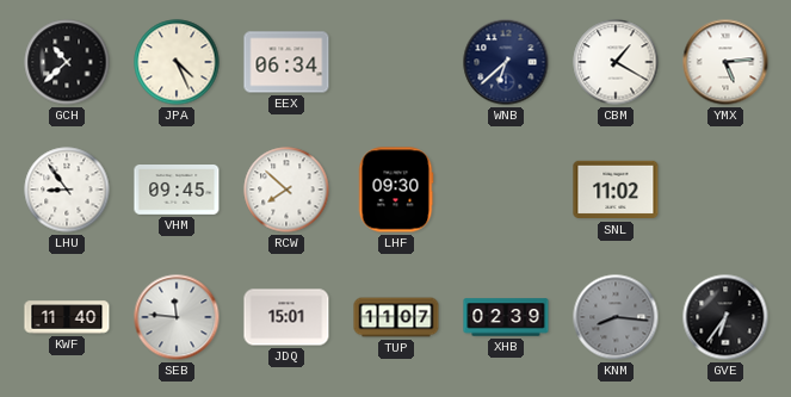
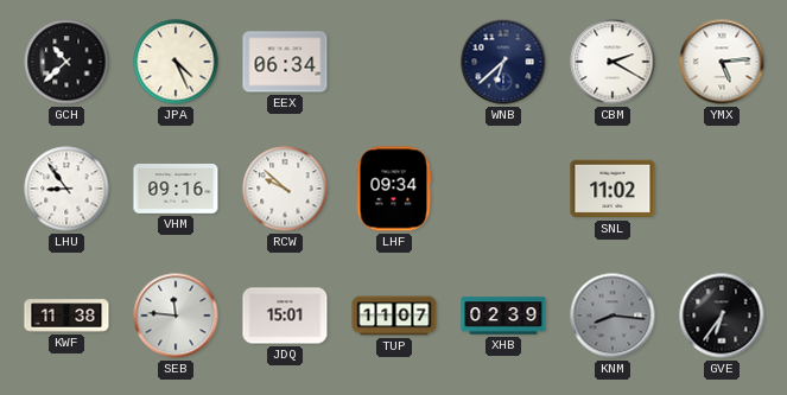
CBM: 1:20 -> 2:20 (613, 62)
VHM: 09:45 -> 09:16 (176, 190)
RCW: 7:52 -> 9:52 (285, 189)
LHF: 09:30 -> 09:34 (394, 189)
KWF: 11:40 -> 11:38 (66, 316)
